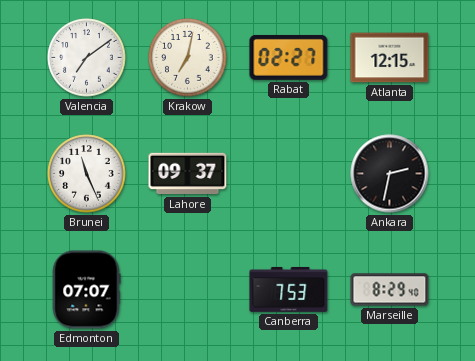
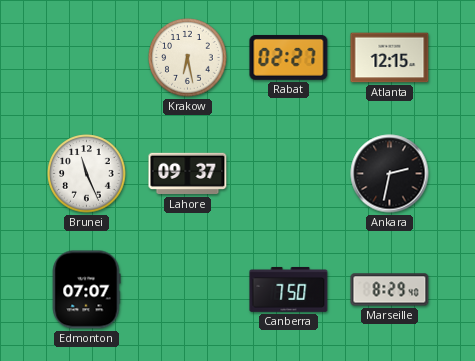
Valencia: 7:09 -> none (87, 58)
Krakow: 7:02 -> 6:28 (188, 58)
Canberra: 7:53 -> 7:50 (289, 289)
